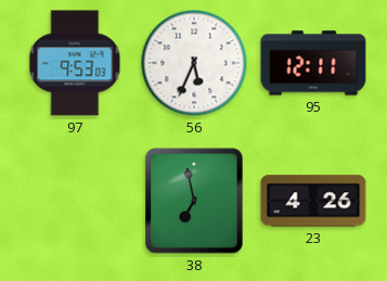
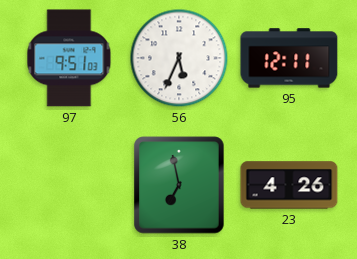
97: 9:53 -> 9:51 (69, 58)
